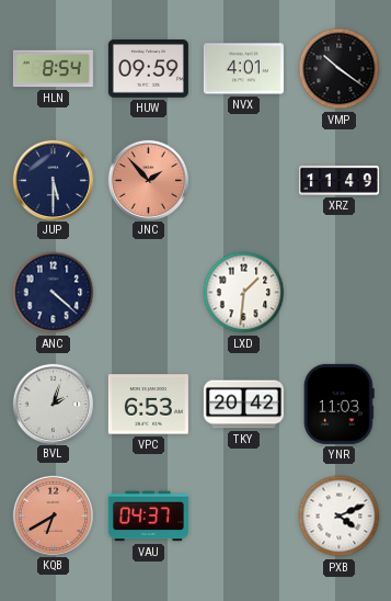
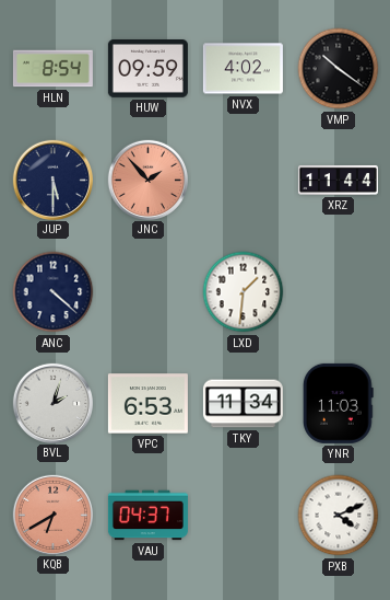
NVX: 4:01 -> 4:02 (243, 69)
XRZ: 11:49 -> 11:44 (338, 180)
TKY: 20:42 -> 11:34 (243, 404)
